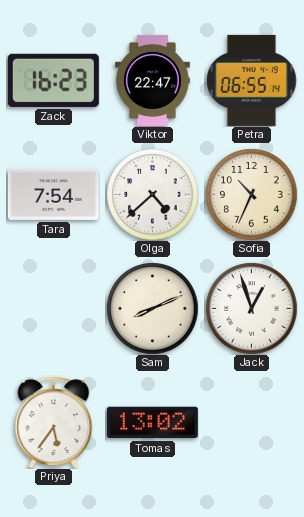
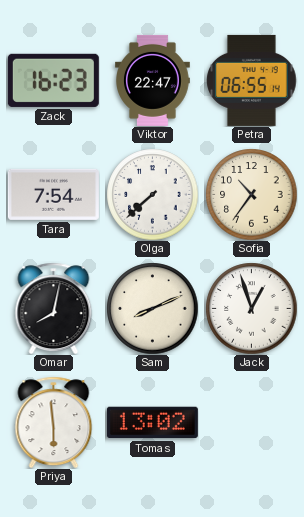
Olga: 4:38 -> 7:38 (152, 194)
Sofia: 10:34 -> 10:36 (251, 194)
Omar: none -> 8:02 (54, 308)
Priya: 5:36 -> 5:59 (54, 422)
